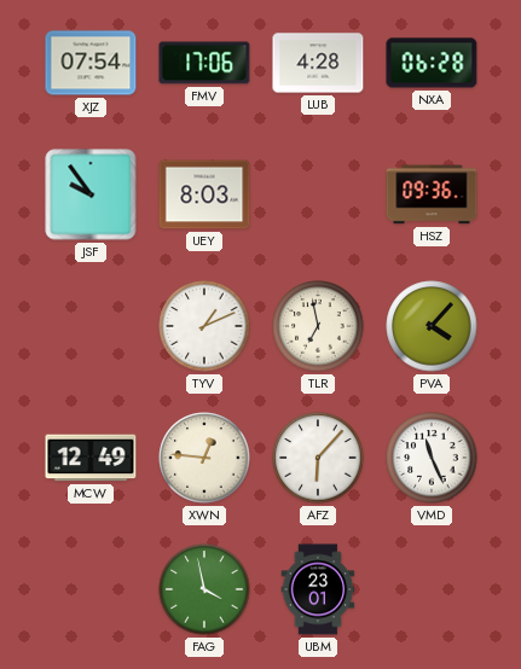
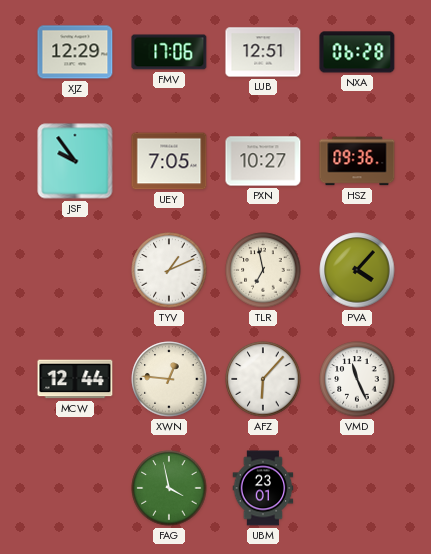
XJZ: 07:54 -> 12:29 (75, 52)
LUB: 4:28 -> 12:51 (263, 52)
UEY: 8:03 -> 7:05 (169, 161)
PXN: none -> 10:27 (263, 161)
MCW: 12:49 -> 12:44 (75, 379)
